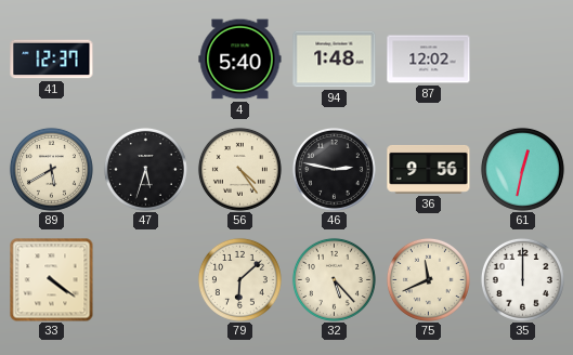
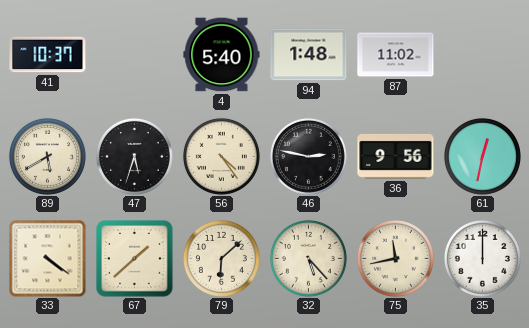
41: 12:37 -> 10:37 (48, 55)
87: 12:02 -> 11:02 (396, 55)
67: none -> 1:38 (135, 259)
75: 11:41 -> 11:43 (395, 258)
